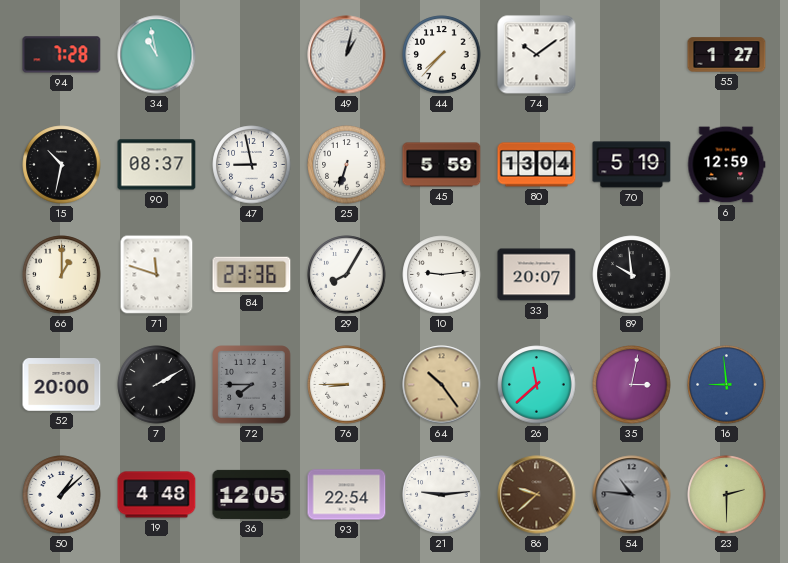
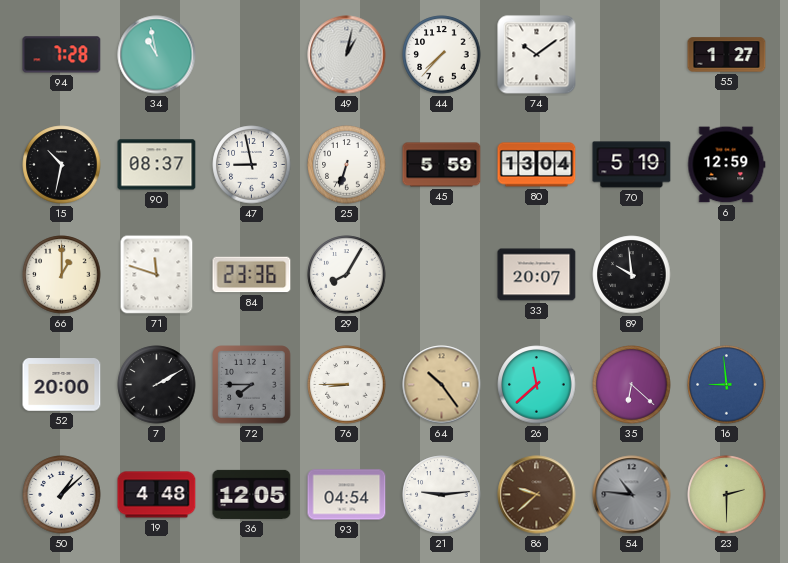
10: 9:14 -> none (442, 275)
35: 3:02 -> 6:22 (632, 385)
93: 22:54 -> 04:54 (347, 495)
